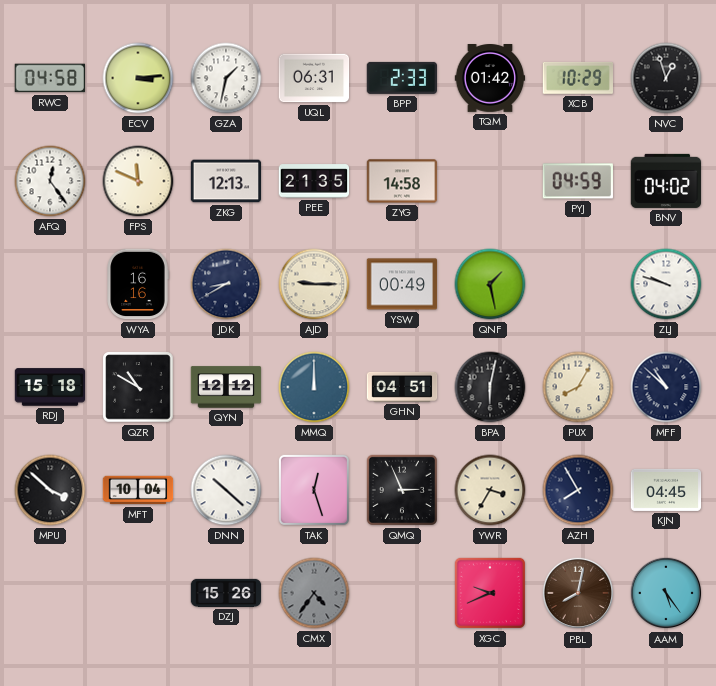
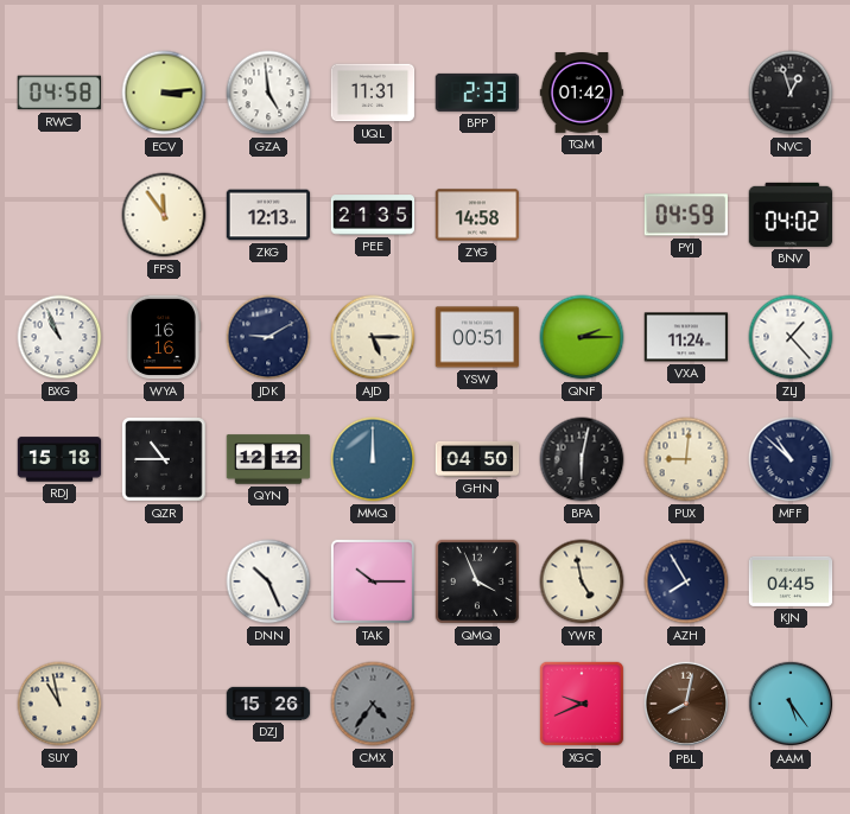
GZA: 1:32 -> 4:59 (268, 93)
UQL: 06:31 -> 11:31 (373, 93)
XCB: 10:29 -> none (577, 78)
AFQ: 12:24 -> none (50, 181)
FPS: 11:49 -> 11:54 (164, 215)
BXG: none -> 10:56 (59, 337)
JDK: 8:40 -> 9:10 (268, 337)
AJD: 9:15 -> 5:15 (373, 337)
YSW: 00:49 -> 00:51 (477, 337)
QNF: 1:28 -> 2:15 (582, 337)
VXA: none -> 11:24 (686, 337)
ZLJ: 9:48 -> 1:23 (791, 337)
QZR: 10:50 -> 10:45 (164, 459)
GHN: 04:51 -> 04:50 (477, 459)
PUX: 8:05 -> 9:01 (686, 459)
MPU: 3:52 -> none (50, 490)
MFT: 10:04 -> none (138, 490)
DNN: 10:22 -> 10:26 (268, 581)
TAK: 12:27 -> 10:15 (373, 581)
QMQ: 2:56 -> 3:56 (477, 581)
YWR: 3:35 -> 4:58 (582, 581)
SUY: none -> 10:58 (59, 704)
